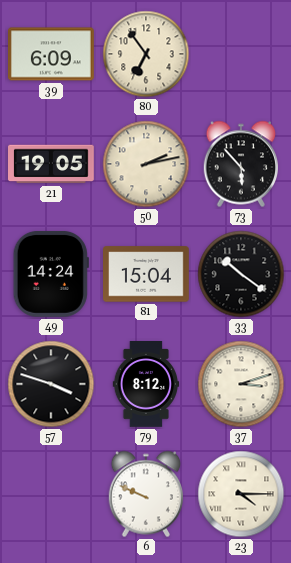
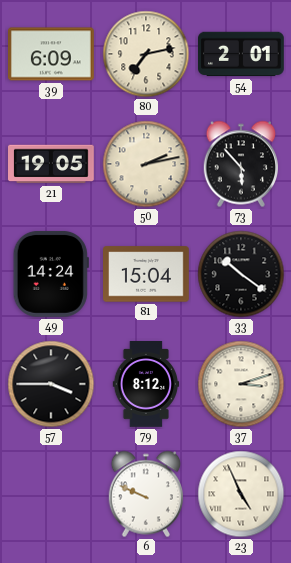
80: 6:54 -> 7:13 (146, 54)
54: none -> 2:01 (242, 54)
57: 3:48 -> 3:45 (51, 384)
23: 4:15 -> 4:56 (241, 494)
